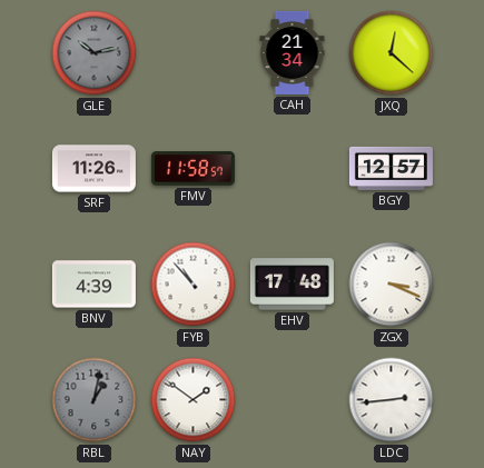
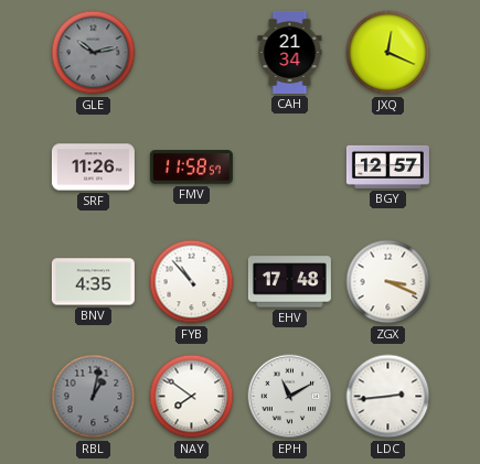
JXQ: 12:22 -> 12:19 (388, 53)
BNV: 4:39 -> 4:35 (93, 282)
NAY: 1:51 -> 7:51 (192, 397)
EPH: none -> 11:10 (290, 397)
